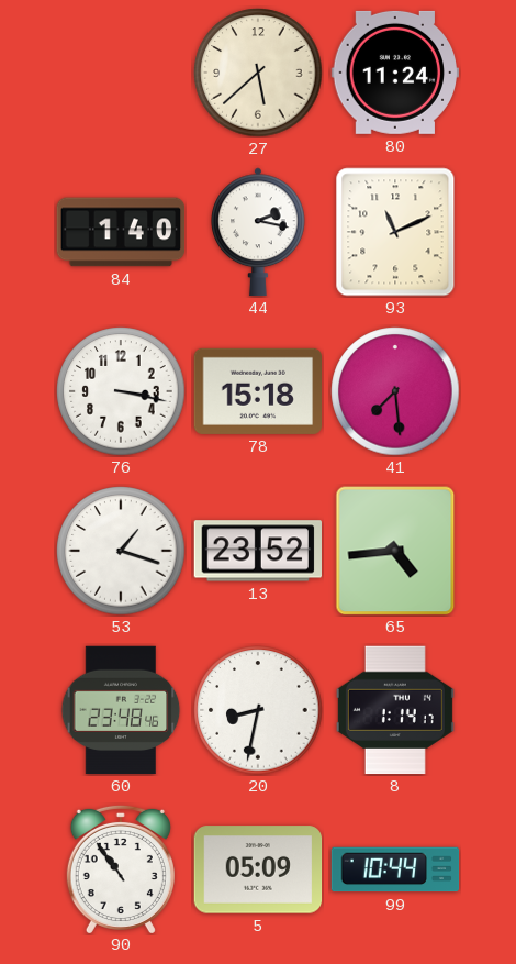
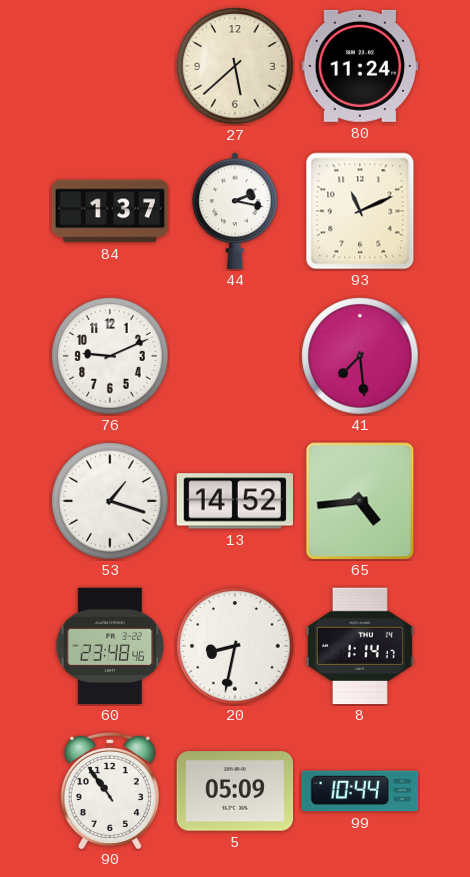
84: 1:40 -> 1:37 (110, 211)
76: 3:17 -> 9:11 (110, 356)
78: 15:18 -> none (258, 391)
13: 23:52 -> 14:52 (235, 501)
